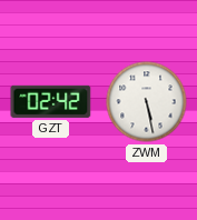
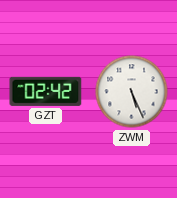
ZWM: 5:28 -> 5:26 (132, 92)
